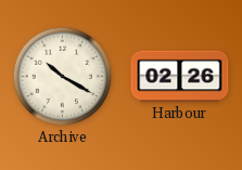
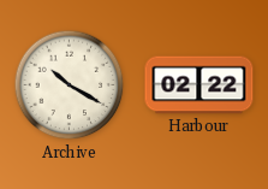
Harbour: 02:26 -> 02:22 (199, 85)
